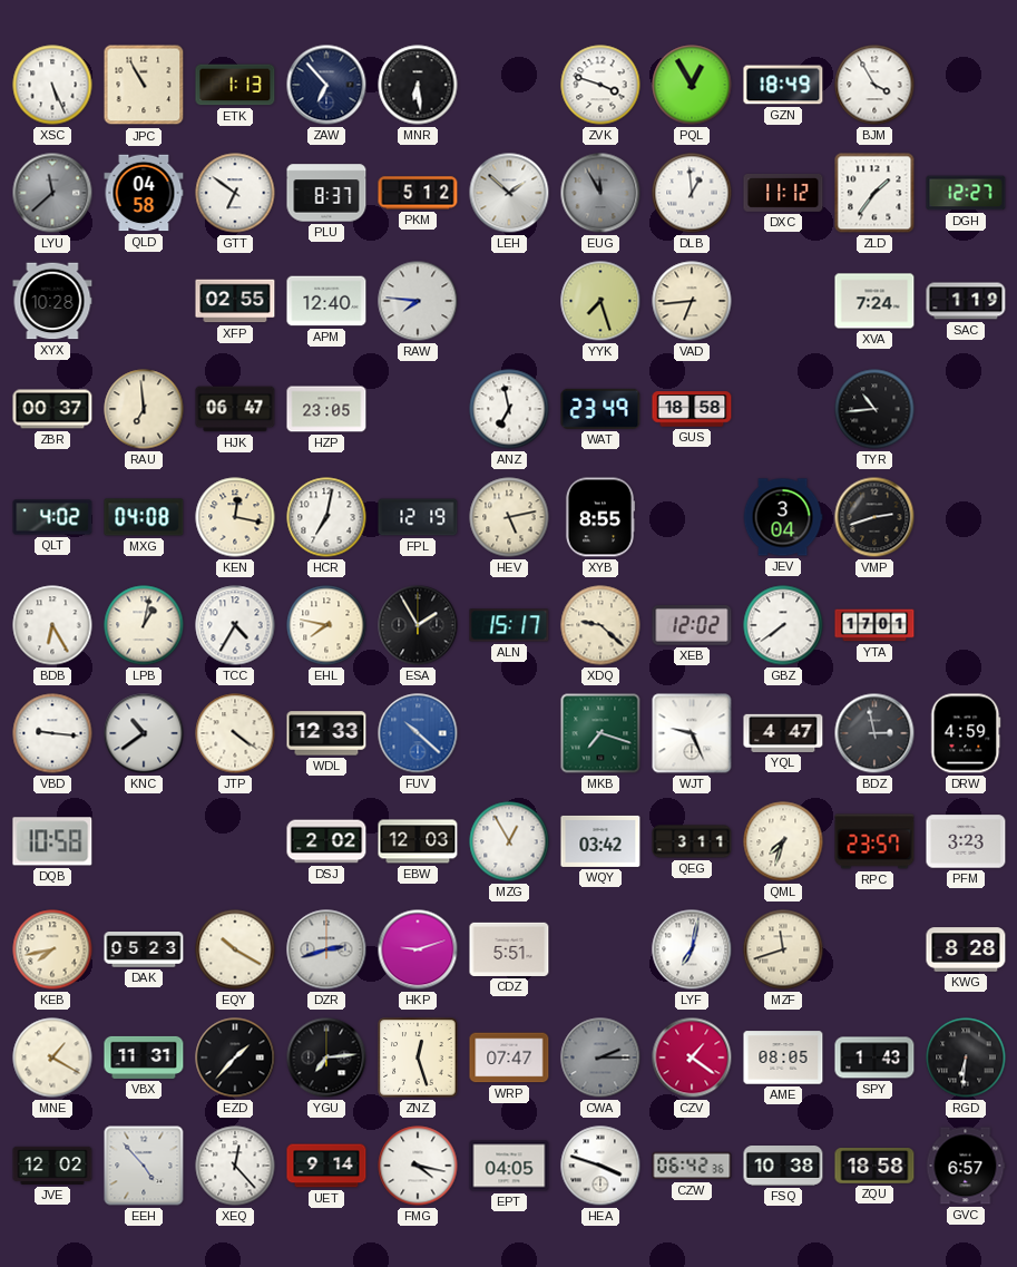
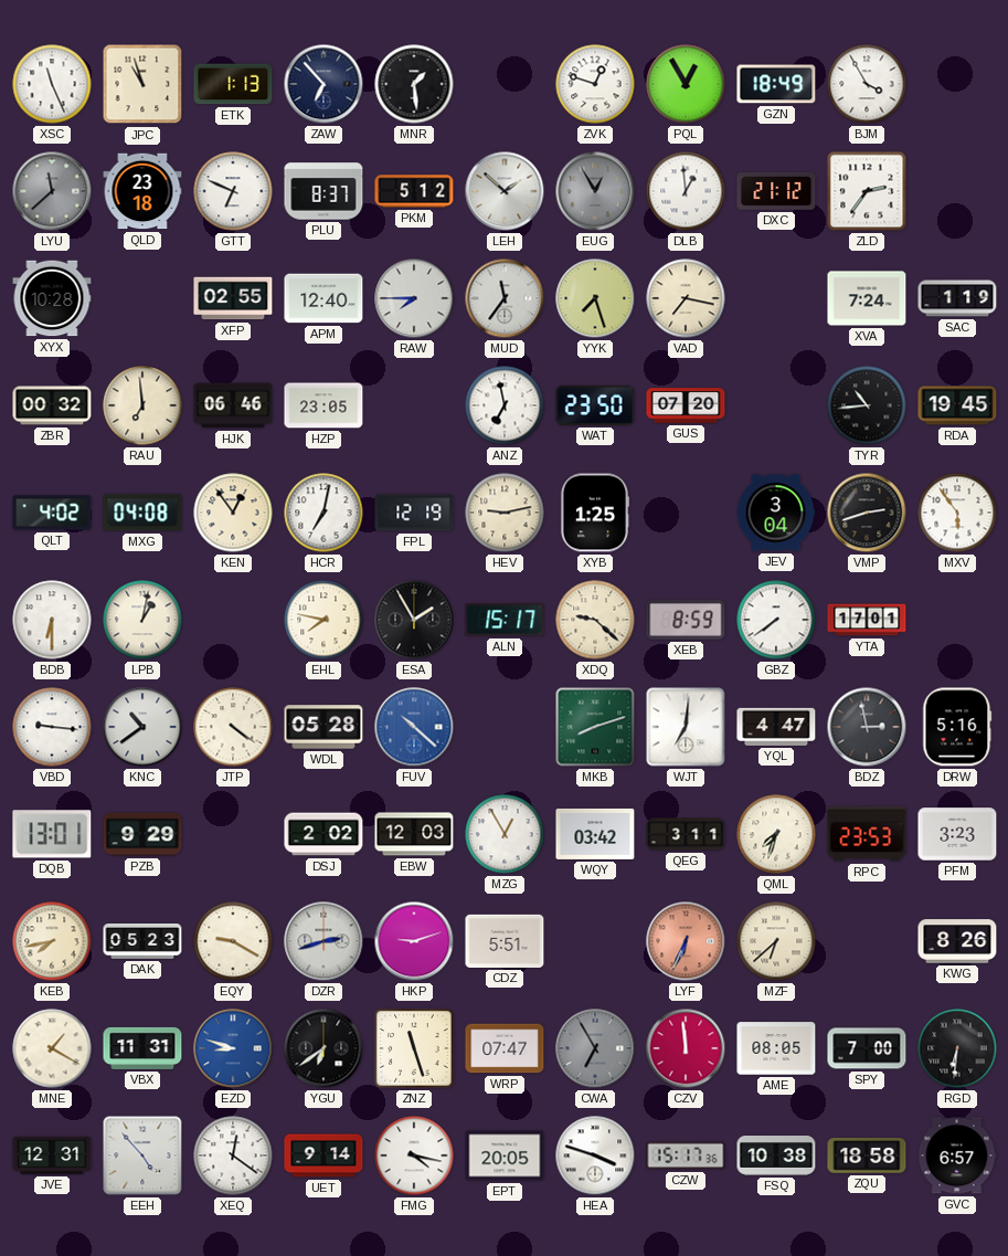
XSC: 5:26 -> 11:26 (52, 84)
JPC: 10:55 -> 10:57 (142, 84)
MNR: 6:29 -> 1:29 (414, 84)
ZVK: 3:48 -> 12:48 (595, 84)
QLD: 04:58 -> 23:18 (142, 191)
GTT: 6:51 -> 6:49 (233, 191)
EUG: 11:55 -> 12:55 (595, 191)
DXC: 11:12 -> 21:12 (776, 192)
ZLD: 1:36 -> 2:36 (867, 191)
DGH: 12:27 -> none (966, 193)
RAW: 7:46 -> 7:45 (414, 298)
MUD: none -> 11:36 (505, 298)
VAD: 6:44 -> 7:17 (686, 298)
ZBR: 00:37 -> 00:32 (52, 405)
HJK: 06:47 -> 06:46 (233, 405)
WAT: 23:49 -> 23:50 (595, 405)
GUS: 18:58 -> 07:20 (686, 405)
RDA: none -> 19:45 (957, 405)
KEN: 12:17 -> 12:54 (233, 513)
HEV: 5:13 -> 9:13 (505, 513)
XYB: 8:55 -> 1:25 (595, 513)
MXV: none -> 5:54 (957, 513)
BDB: 6:25 -> 6:30 (52, 620)
TCC: 4:35 -> none (235, 625)
XEB: 12:02 -> 8:59 (686, 620)
WDL: 12:33 -> 05:28 (323, 727)
MKB: 7:18 -> 8:12 (595, 727)
WJT: 9:26 -> 7:01 (686, 727)
DRW: 4:59 -> 5:16 (957, 727)
DQB: 10:58 -> 13:01 (52, 834)
PZB: none -> 9:29 (142, 834)
RPC: 23:57 -> 23:53 (867, 834)
EQY: 10:20 -> 9:20 (233, 941)
LYF: 7:02 -> 6:34 (686, 941)
LYF dial: white -> salmon (686, 941)
MZF: 11:42 -> 6:38 (776, 941)
KWG: 8:28 -> 8:26 (957, 941)
EZD: 1:37 -> 8:48 (233, 1048)
EZD dial: black -> blue (233, 1048)
YGU: 7:14 -> 6:39 (323, 1048)
ZNZ: 12:27 -> 11:27 (414, 1048)
CWA: 2:15 -> 6:55 (595, 1048)
CZV: 1:21 -> 11:59 (686, 1048)
SPY: 1:43 -> 7:00 (867, 1048)
JVE: 12:02 -> 12:31 (52, 1155)
XEQ: 12:23 -> 12:21 (233, 1155)
EPT: 04:05 -> 20:05 (505, 1155)
CZW: 06:42 -> 15:17 (686, 1155)
